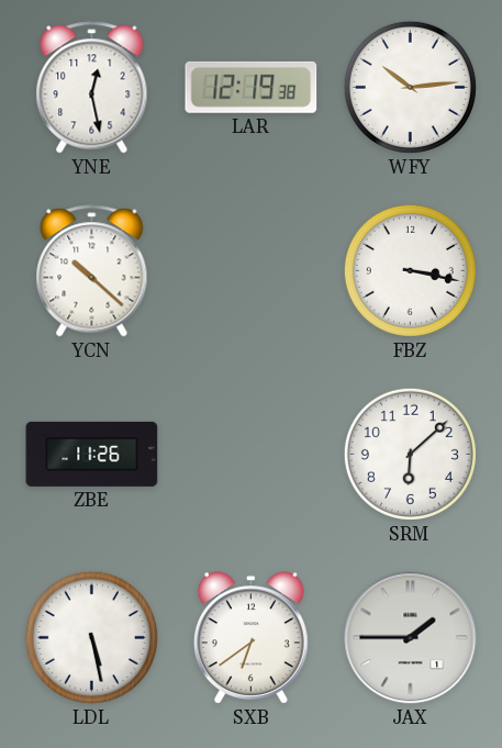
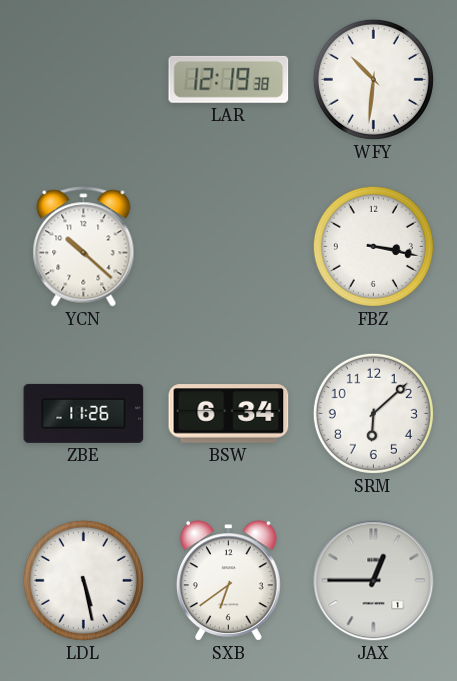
YNE: 12:28 -> none (92, 88)
WFY: 10:14 -> 10:31 (373, 79)
BSW: none -> 6:34 (229, 414)
JAX: 1:45 -> 12:45 (374, 581)
